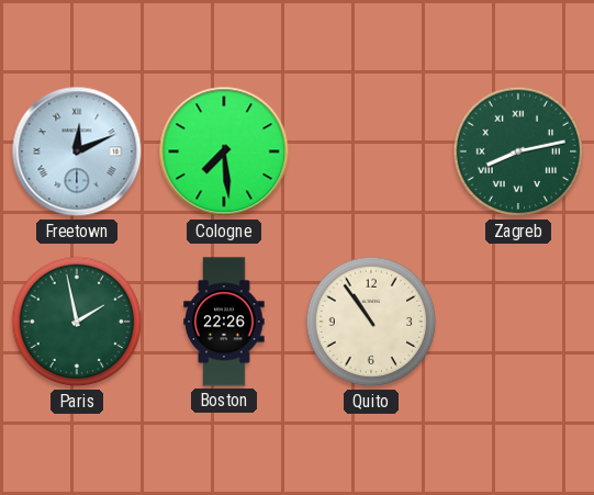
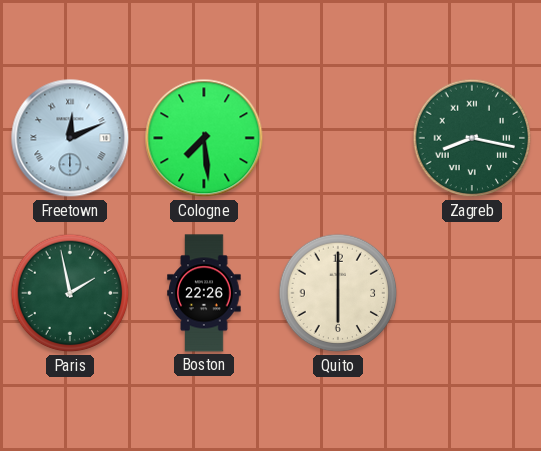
Zagreb: 8:13 -> 8:17 (472, 138)
Quito: 10:54 -> 6:00 (338, 293)
